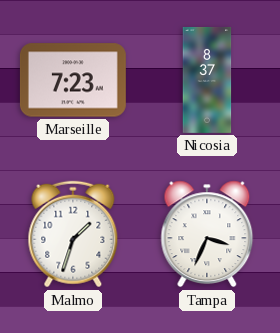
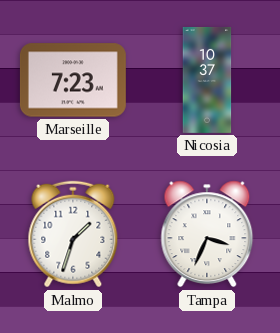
Nicosia: 8:37 -> 10:37 (207, 80)
